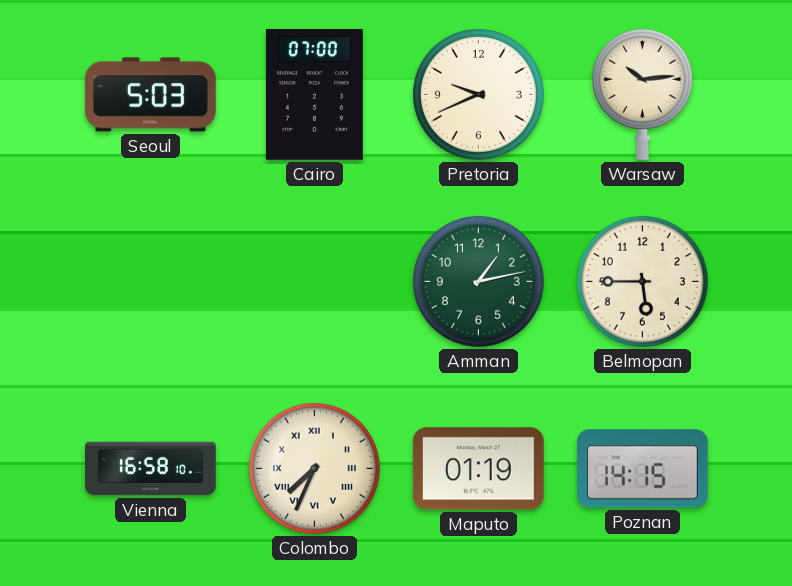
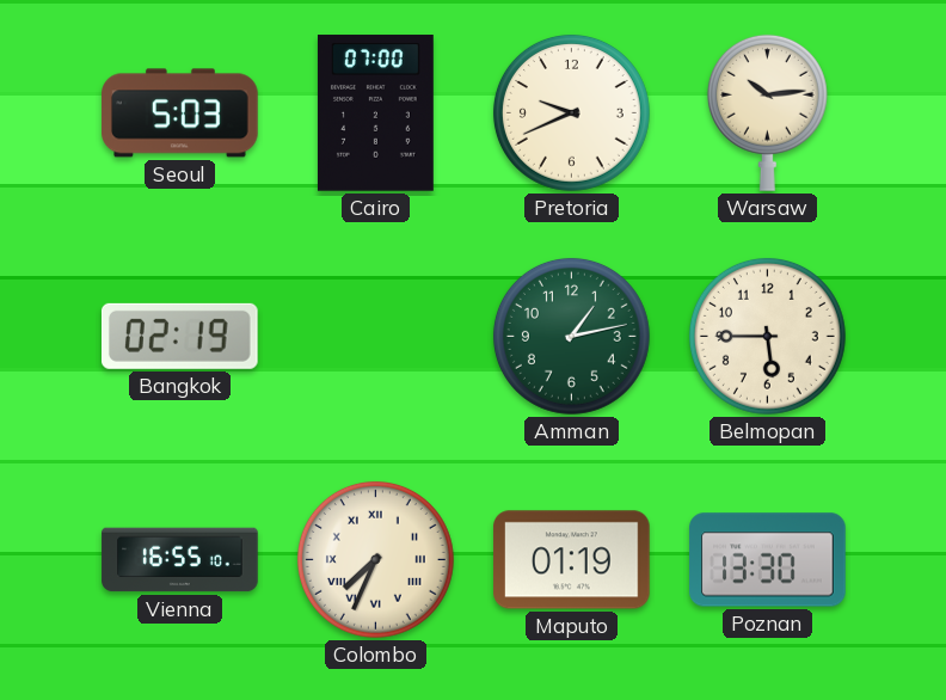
Bangkok: none -> 02:19 (180, 336)
Vienna: 16:58 -> 16:55 (180, 560)
Poznan: 14:15 -> 13:30 (768, 560)
